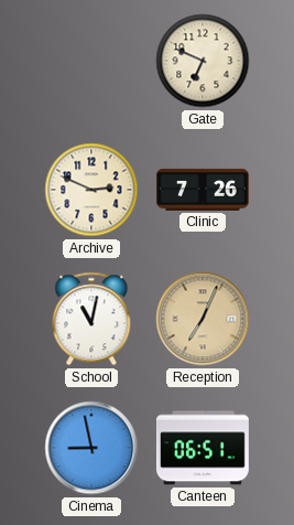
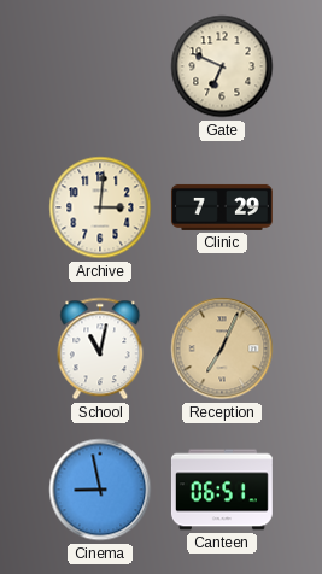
Archive: 2:49 -> 3:01 (100, 207)
Clinic: 7:26 -> 7:29 (222, 207)
